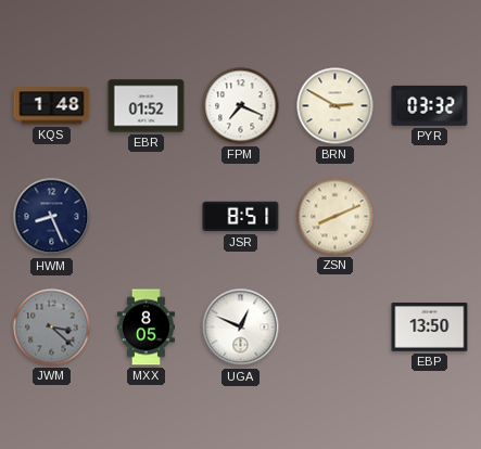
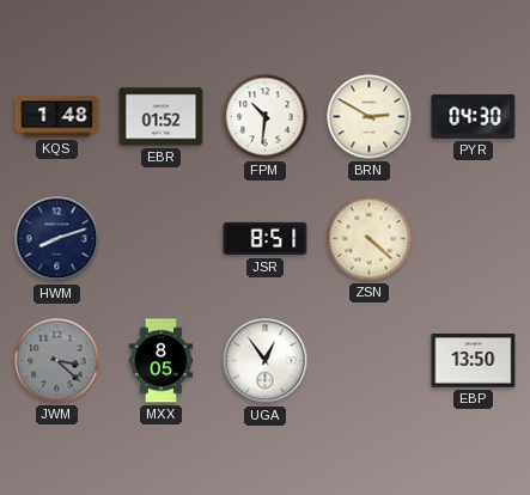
FPM: 7:19 -> 10:31 (266, 117)
PYR: 03:32 -> 04:30 (474, 116)
HWM: 8:26 -> 8:12 (57, 239)
ZSN: 8:11 -> 4:22 (370, 239)
UGA: 12:49 -> 12:54 (266, 361)
